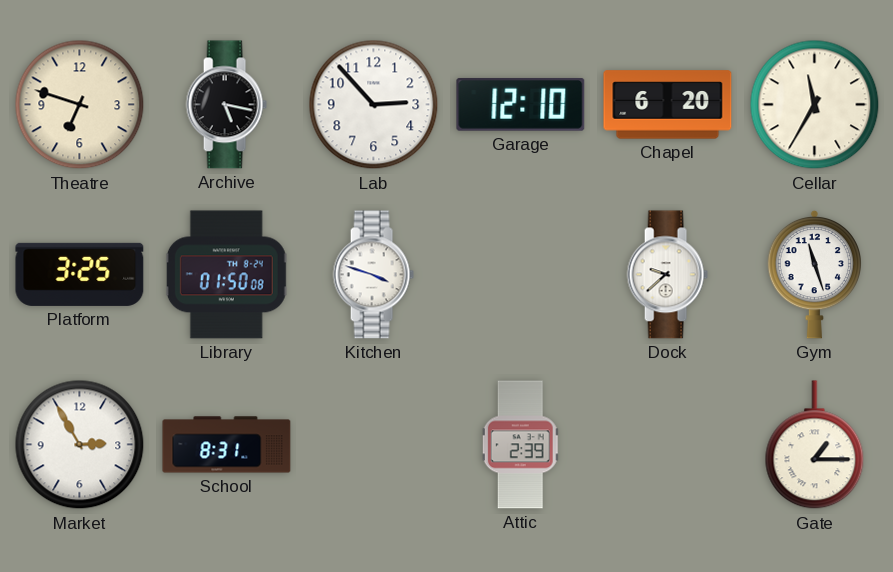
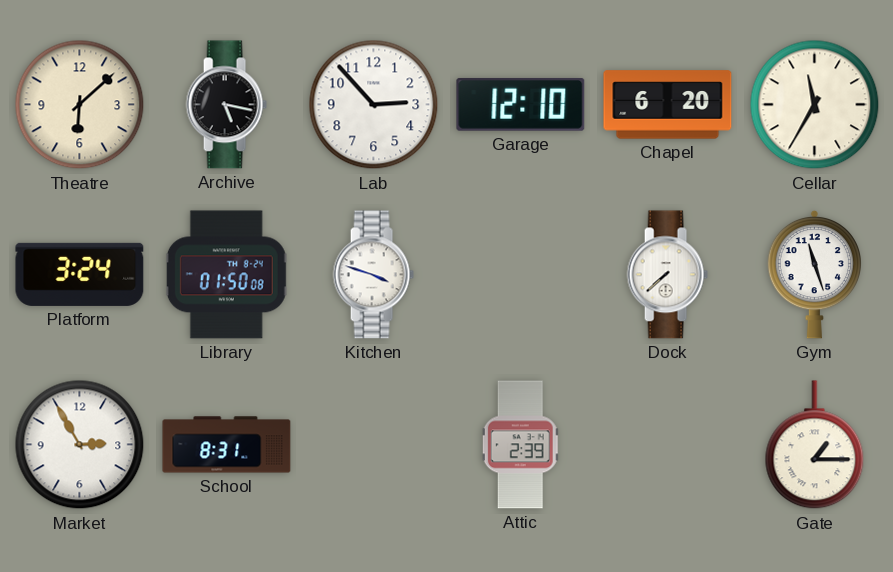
Theatre: 6:48 -> 6:08 (80, 105)
Platform: 3:25 -> 3:24 (80, 274)
Dock: 9:38 -> 7:38 (667, 275)
